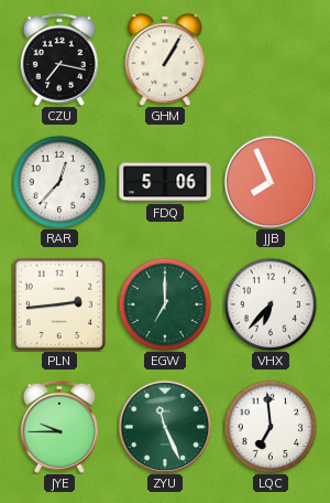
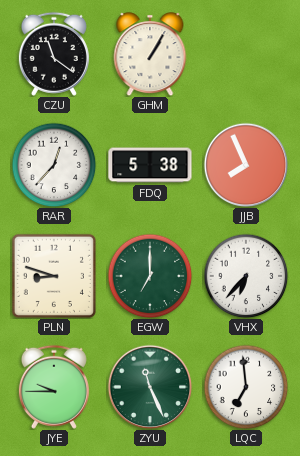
CZU: 7:17 -> 11:21 (54, 54)
FDQ: 5:06 -> 5:38 (150, 165)
PLN: 2:44 -> 8:48 (54, 276)
